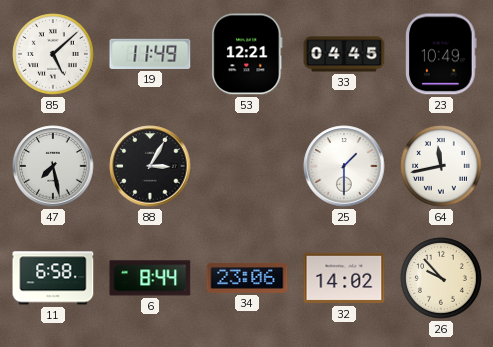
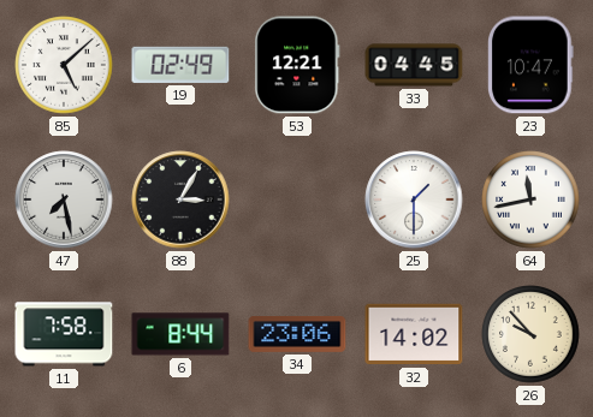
19: 11:49 -> 02:49 (180, 65)
23: 10:49 -> 10:47 (532, 65)
11: 6:58 -> 7:58 (64, 334)
